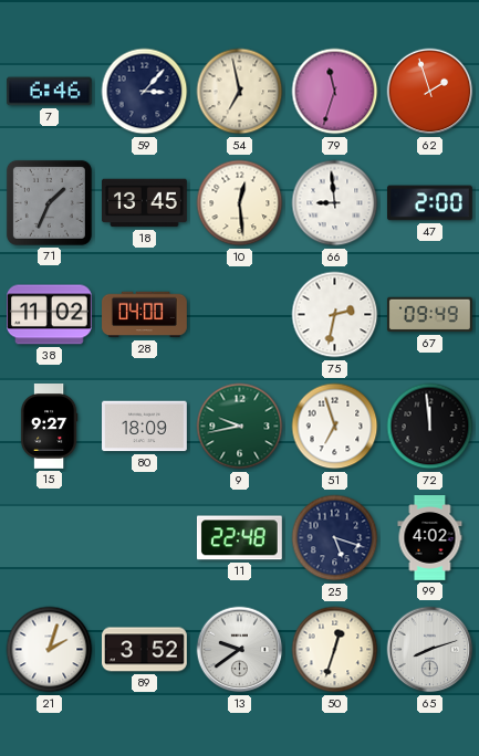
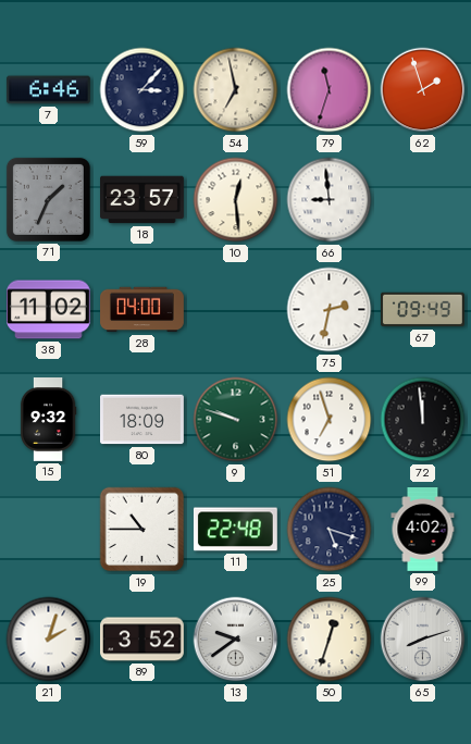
18: 13:45 -> 23:57 (142, 200)
47: 2:00 -> none (430, 203)
15: 9:27 -> 9:32 (48, 420)
9: 9:43 -> 9:48 (236, 420)
19: none -> 10:45 (142, 530)
